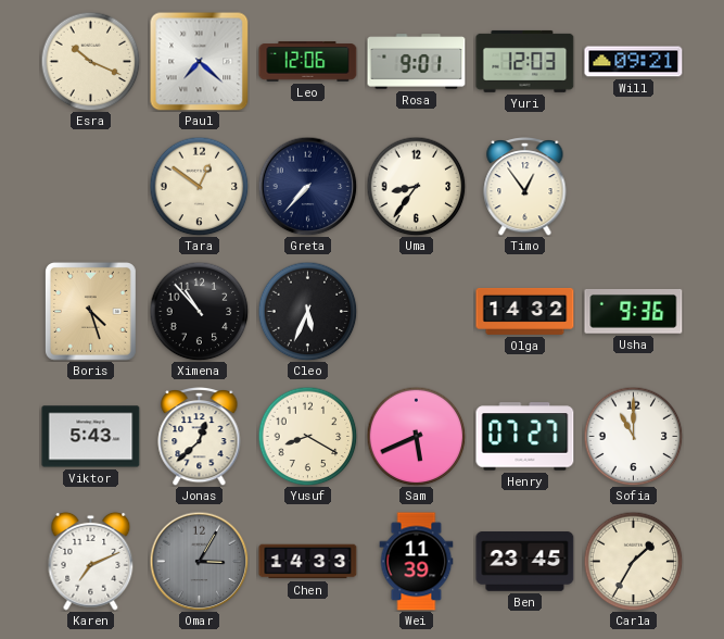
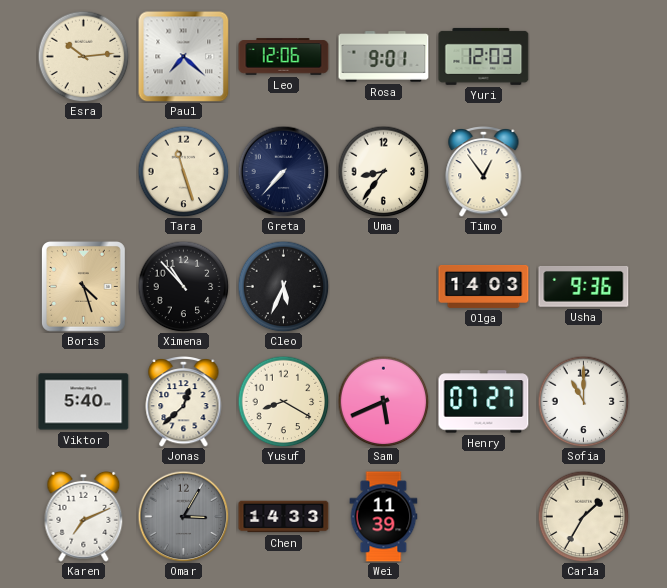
Esra: 10:19 -> 10:14 (83, 56)
Will: 09:21 -> none (634, 62)
Tara: 12:51 -> 11:27 (183, 171)
Olga: 14:32 -> 14:03 (484, 286)
Viktor: 5:43 -> 5:40 (84, 402)
Ben: 23:45 -> none (525, 562)
